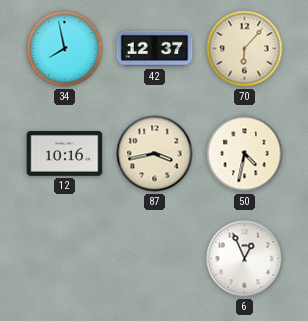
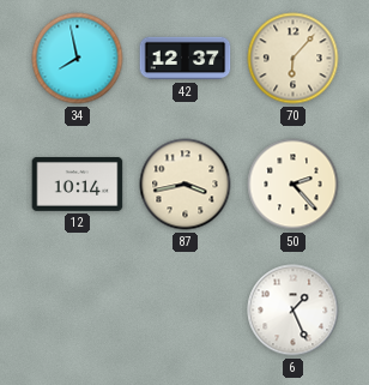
12: 10:16 -> 10:14 (78, 184)
50: 4:32 -> 2:23 (294, 185)
6: 12:56 -> 1:26 (294, 311)
